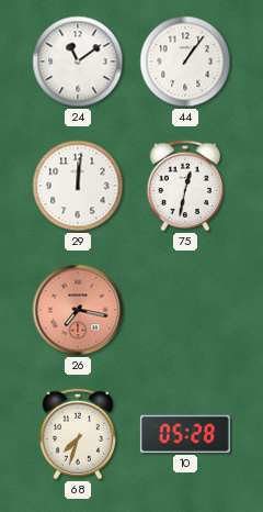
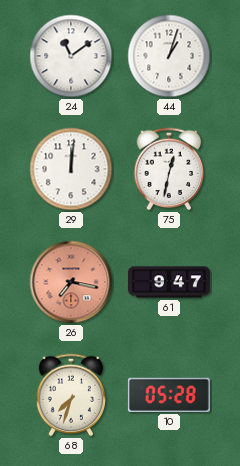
44: 1:06 -> 1:03 (169, 56)
61: none -> 9:47 (169, 282)
